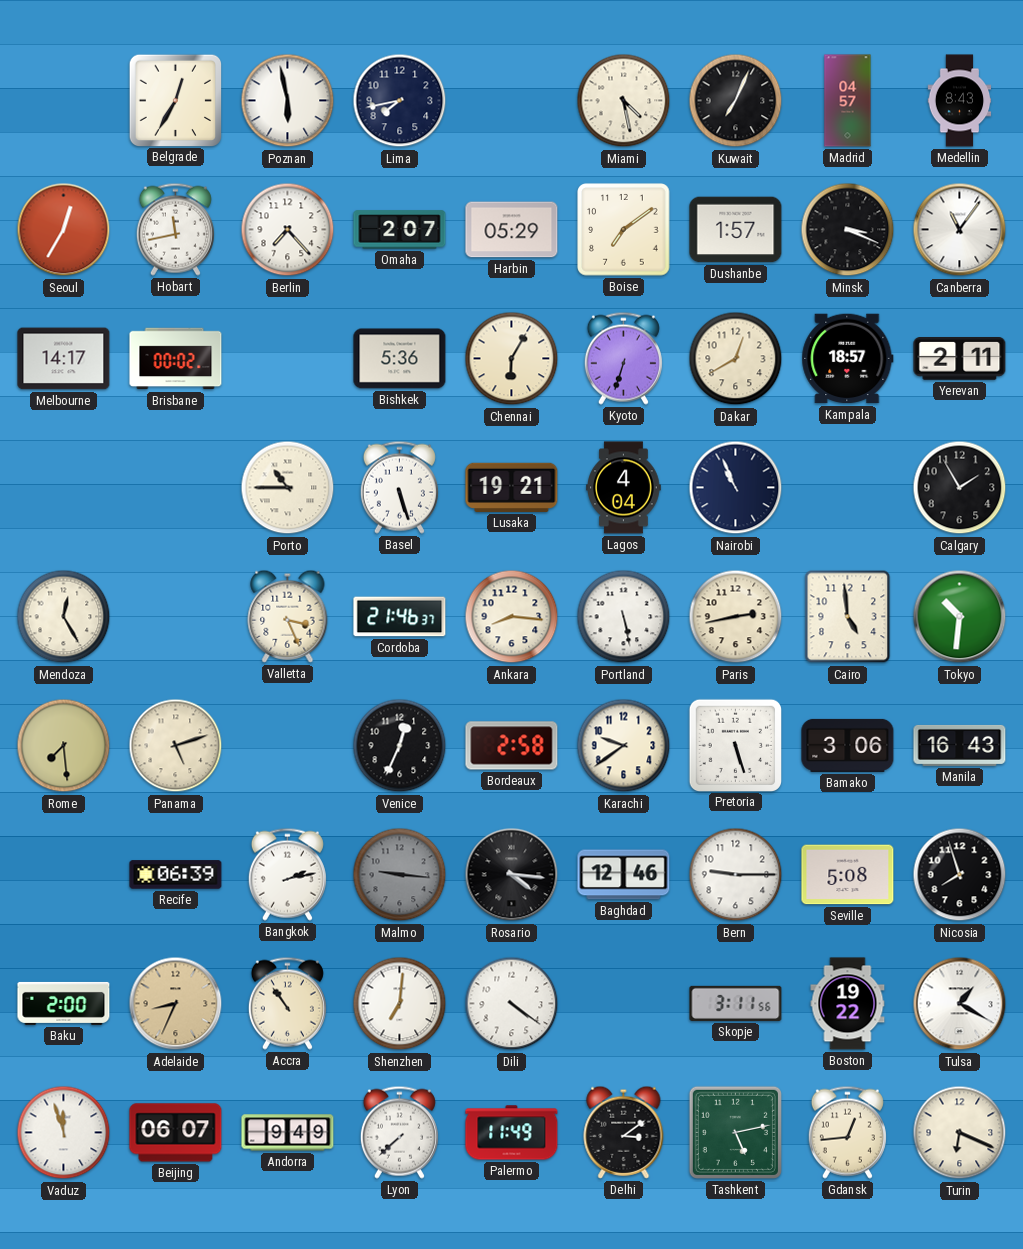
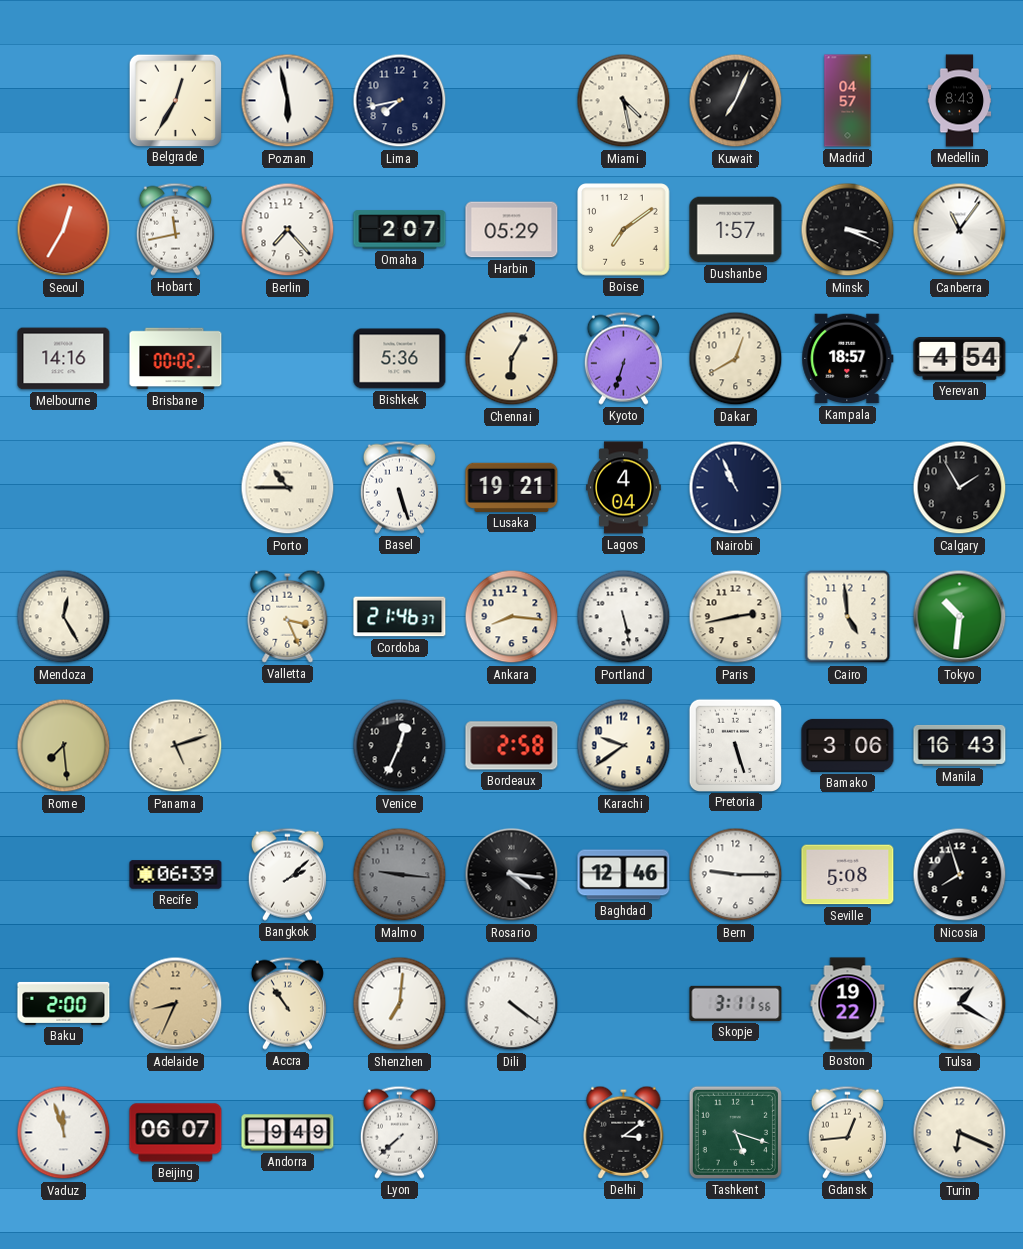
Melbourne: 14:17 -> 14:16 (64, 359)
Yerevan: 2:11 -> 4:54 (960, 359)
Bangkok: 2:13 -> 2:08 (287, 874)
Palermo: 11:49 -> none (512, 1133)
Tashkent: 5:13 -> 5:18 (735, 1132)
